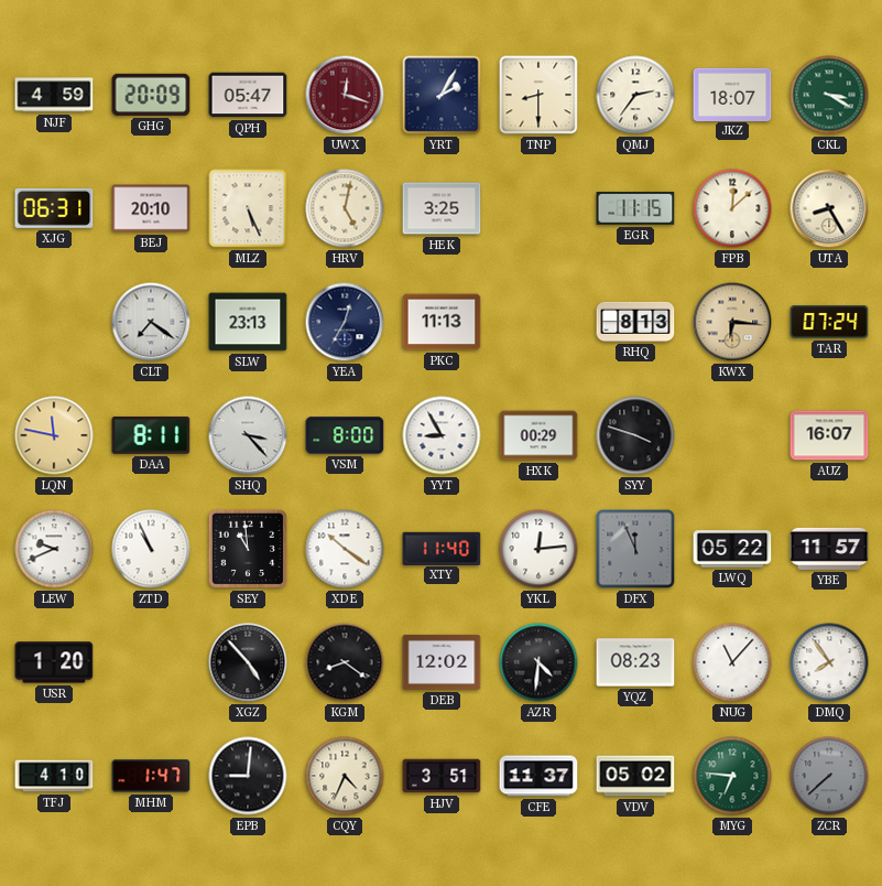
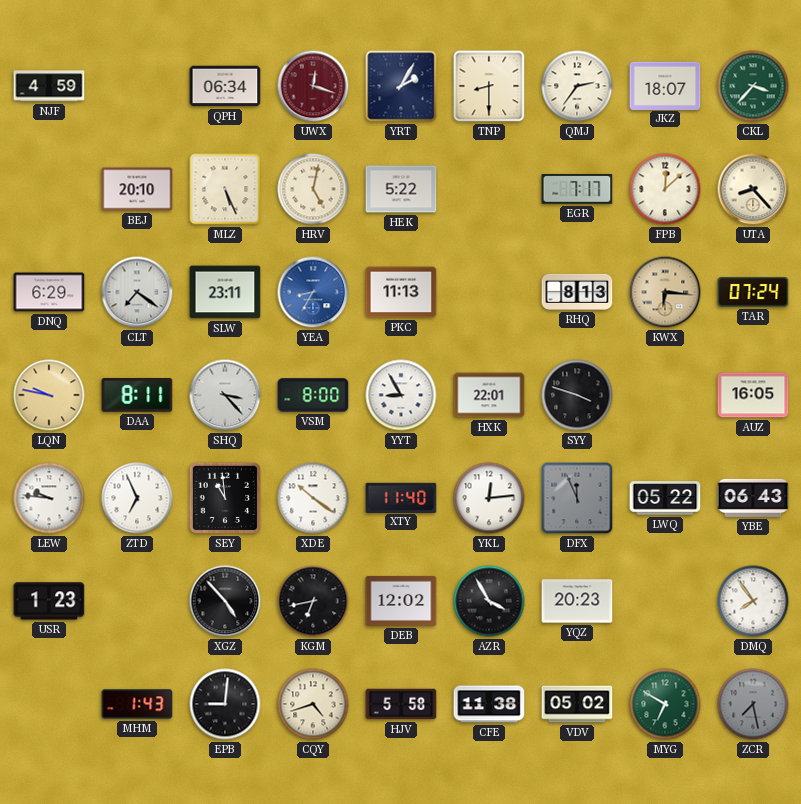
GHG: 20:09 -> none (151, 95)
QPH: 05:47 -> 06:34 (225, 86)
CKL: 3:20 -> 3:37 (753, 86)
XJG: 06:31 -> none (54, 208)
HEK: 3:25 -> 5:22 (401, 189)
EGR: 11:15 -> 7:17 (577, 189)
UTA: 8:25 -> 8:23 (753, 189)
DNQ: none -> 6:29 (49, 292)
SLW: 23:13 -> 23:11 (225, 292)
YEA: 12:35 -> 8:35 (313, 292)
YEA dial: navy -> blue (313, 292)
LQN: 11:47 -> 9:47 (49, 395)
HXK: 00:29 -> 22:01 (489, 395)
AUZ: 16:07 -> 16:05 (753, 395)
LEW: 9:41 -> 9:46 (49, 498)
ZTD: 10:56 -> 6:56 (137, 498)
YBE: 11:57 -> 06:43 (753, 498)
USR: 1:20 -> 1:23 (49, 601)
KGM: 8:21 -> 6:43 (313, 601)
AZR: 4:31 -> 3:55 (489, 601)
YQZ: 08:23 -> 20:23 (577, 601)
NUG: 11:07 -> none (732, 662)
TFJ: 4:10 -> none (54, 776)
MHM: 1:47 -> 1:43 (137, 704)
CQY: 4:34 -> 4:42 (313, 704)
HJV: 3:51 -> 5:58 (401, 704)
CFE: 11:37 -> 11:38 (489, 704)
MYG: 6:46 -> 6:50 (665, 704)
ZCR: 7:38 -> 7:28 (753, 704)
